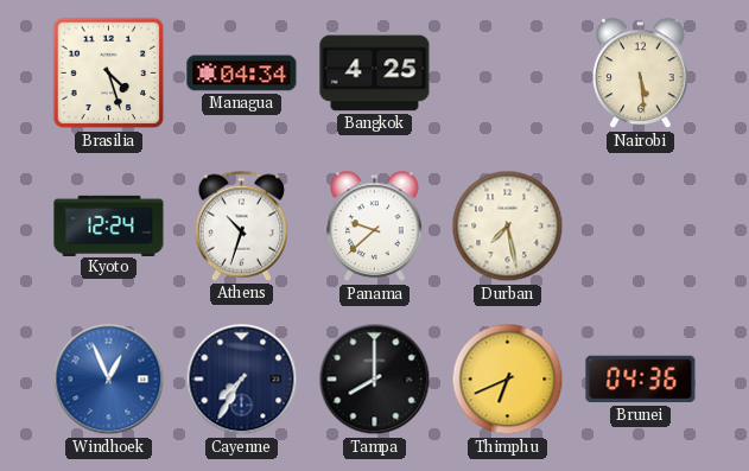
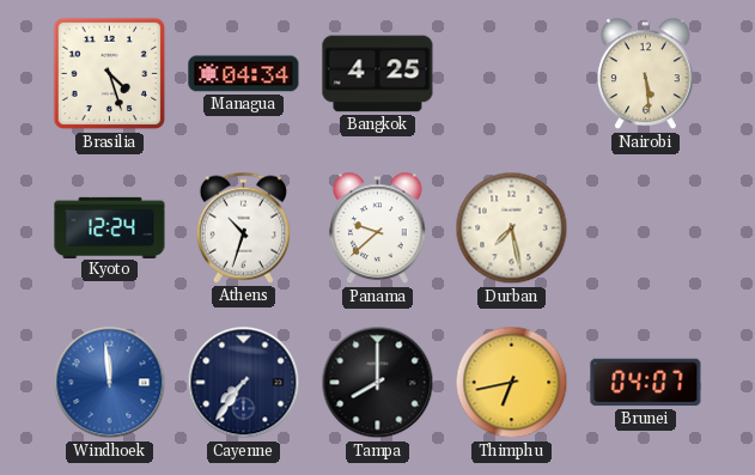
Windhoek: 12:56 -> 11:59 (110, 383)
Cayenne: 7:35 -> 7:36 (244, 383)
Thimphu: 6:41 -> 6:43 (512, 383)
Brunei: 04:36 -> 04:07 (646, 383)
